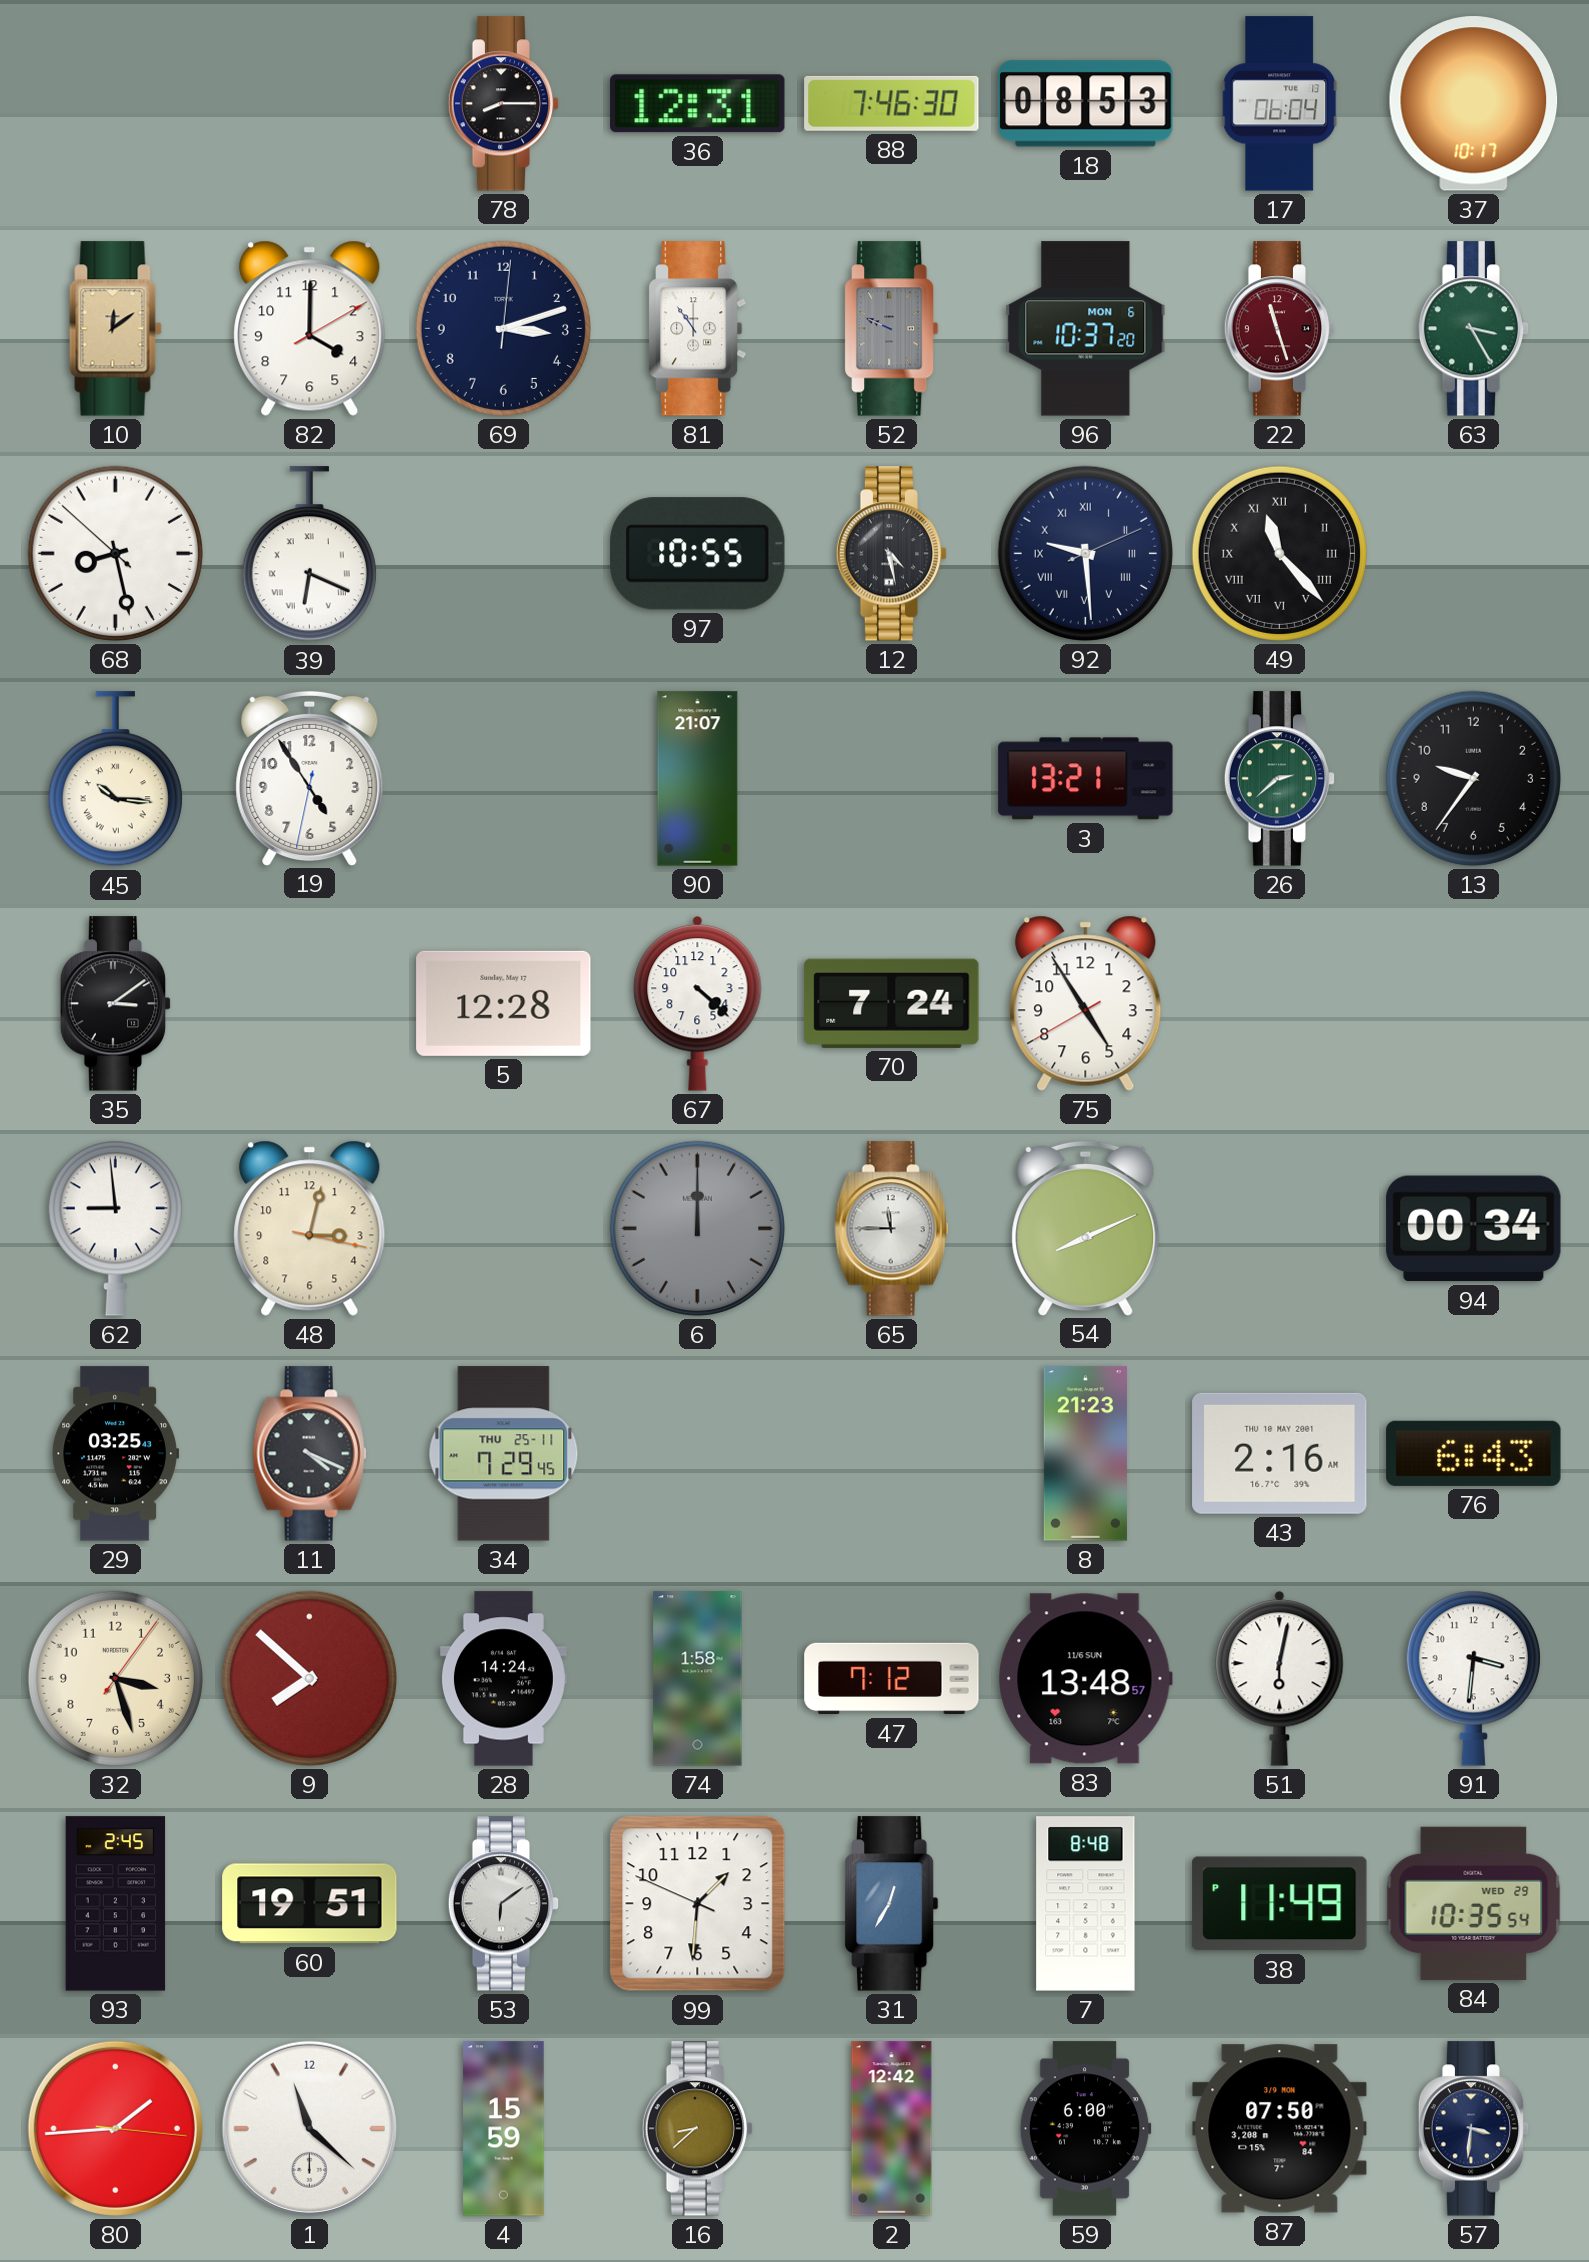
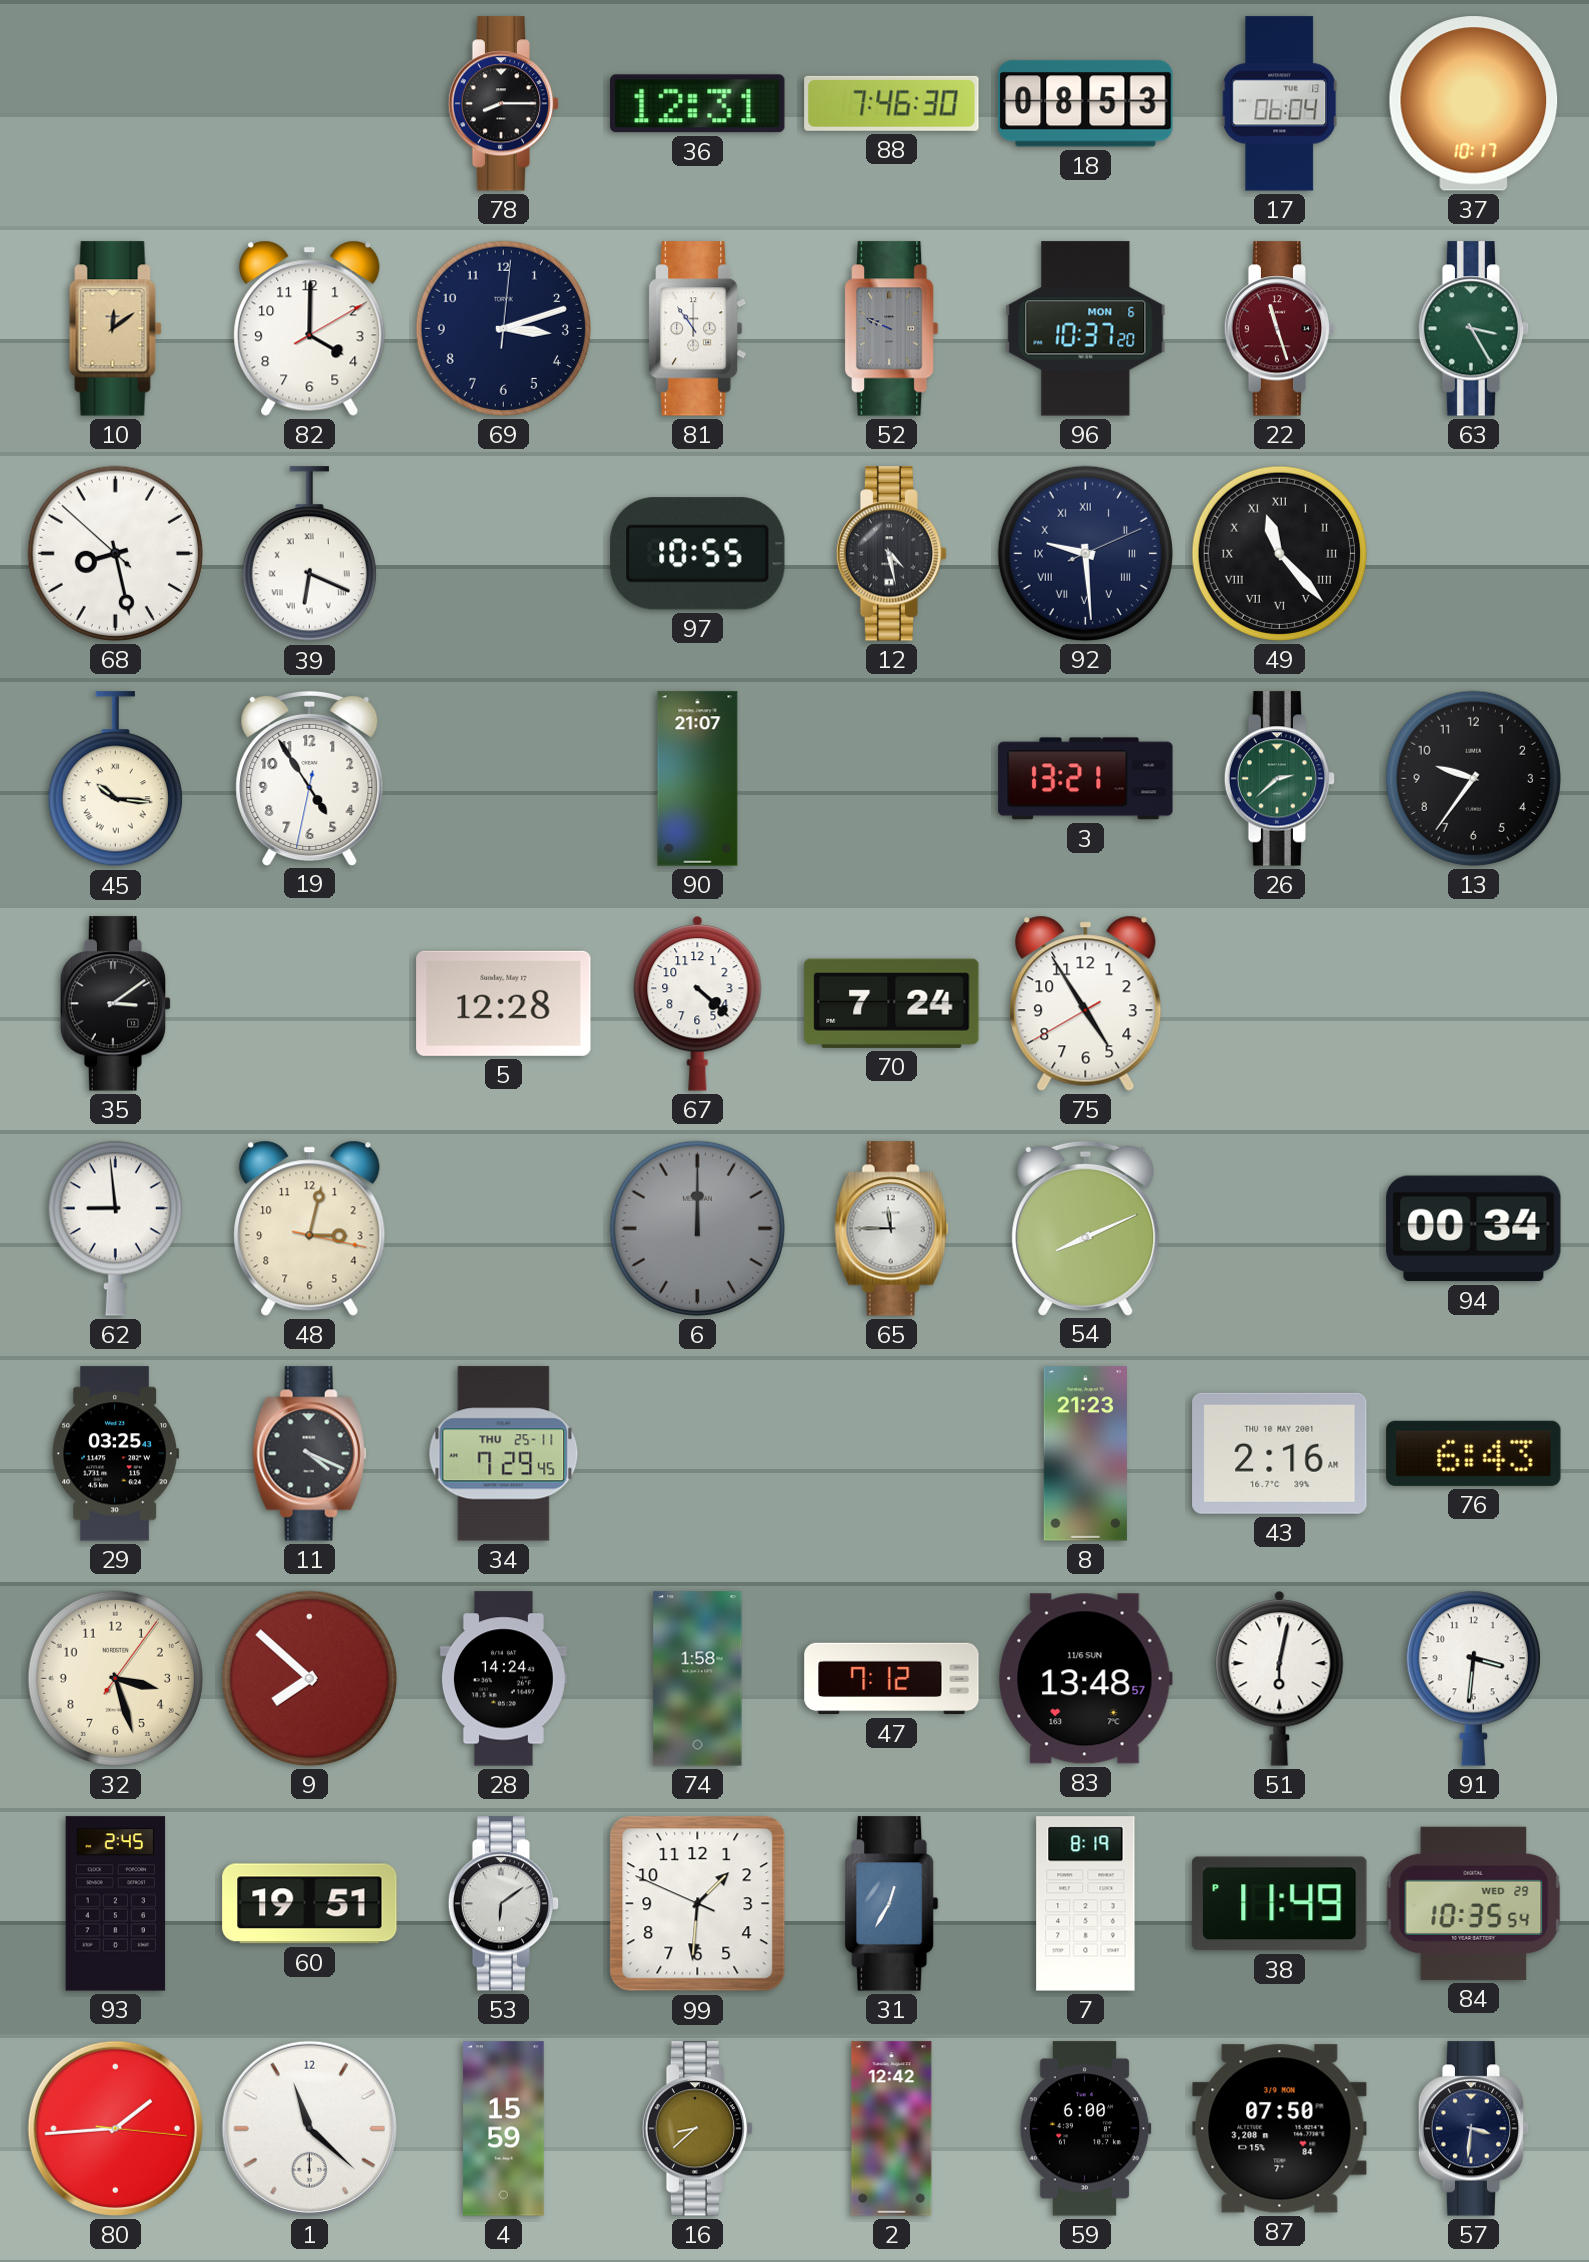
7: 8:48 -> 8:19 (1086, 1904)
